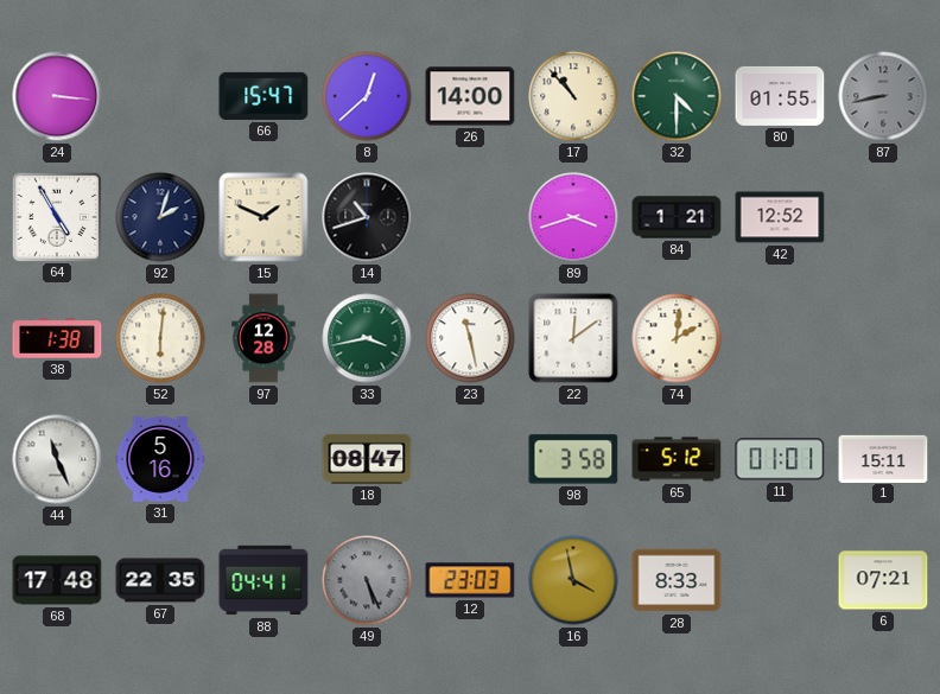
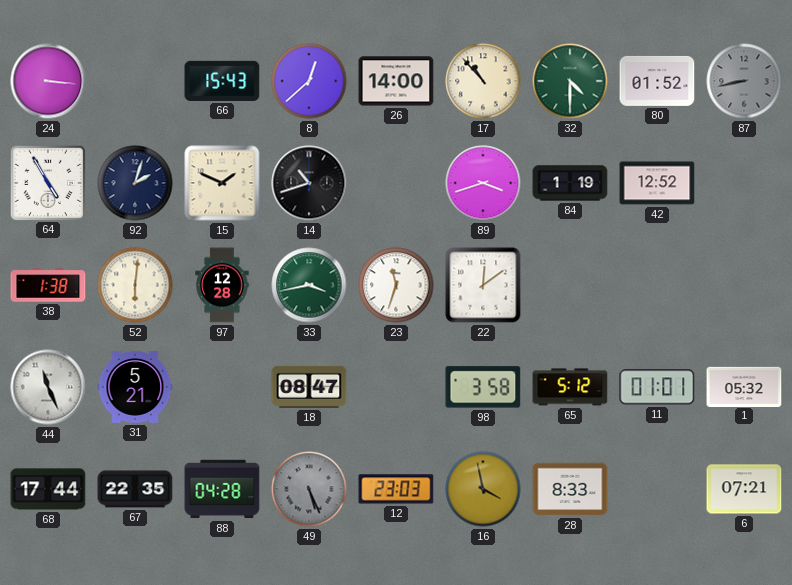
66: 15:47 -> 15:43 (222, 81)
80: 01:55 -> 01:52 (657, 81)
84: 1:21 -> 1:19 (570, 183)
23: 11:28 -> 11:33 (396, 285)
74: 2:01 -> none (677, 338)
31: 5:16 -> 5:21 (135, 387)
1: 15:11 -> 05:32 (744, 386)
68: 17:48 -> 17:44 (48, 489)
88: 04:41 -> 04:28 (222, 489)
